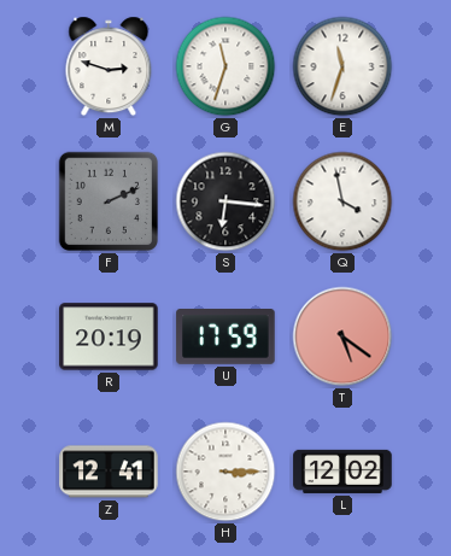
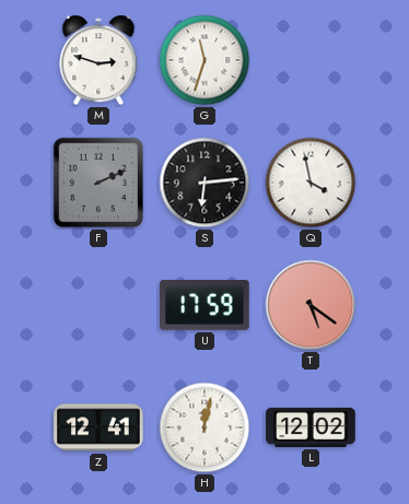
E: 11:33 -> none (342, 66)
S: 6:16 -> 6:14 (204, 183)
R: 20:19 -> none (109, 336)
H: 3:15 -> 12:02 (204, 427)
